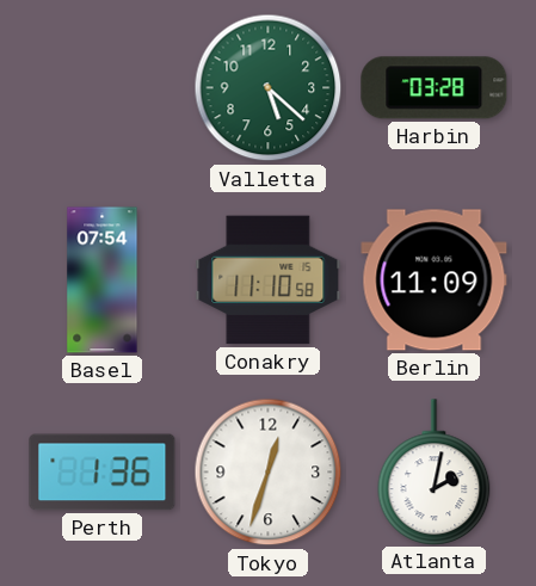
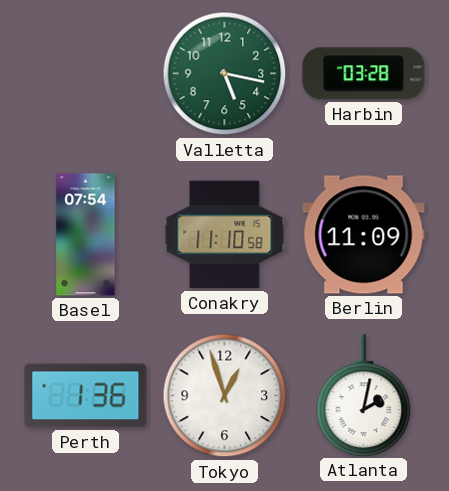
Valletta: 5:22 -> 5:17 (225, 74)
Tokyo: 12:33 -> 12:57 (225, 396)
